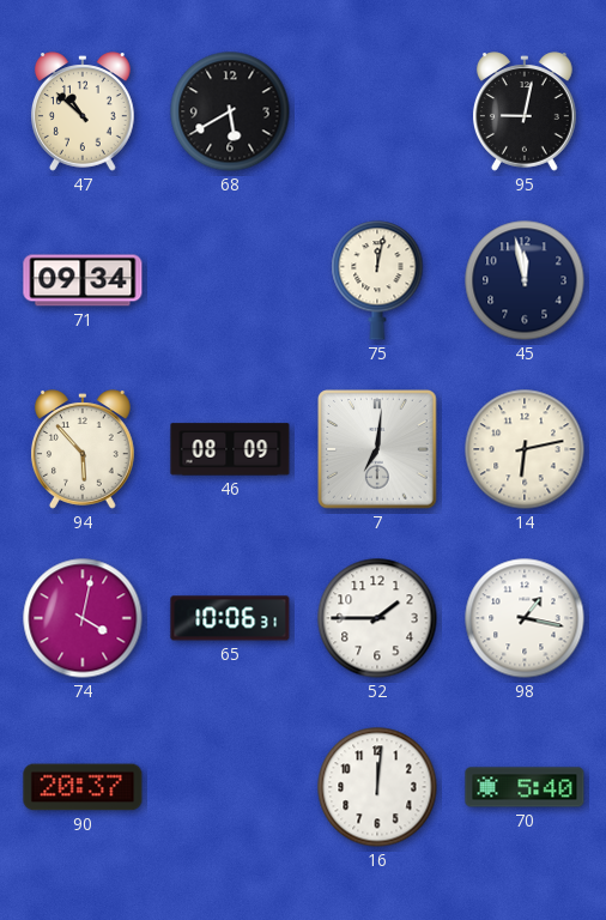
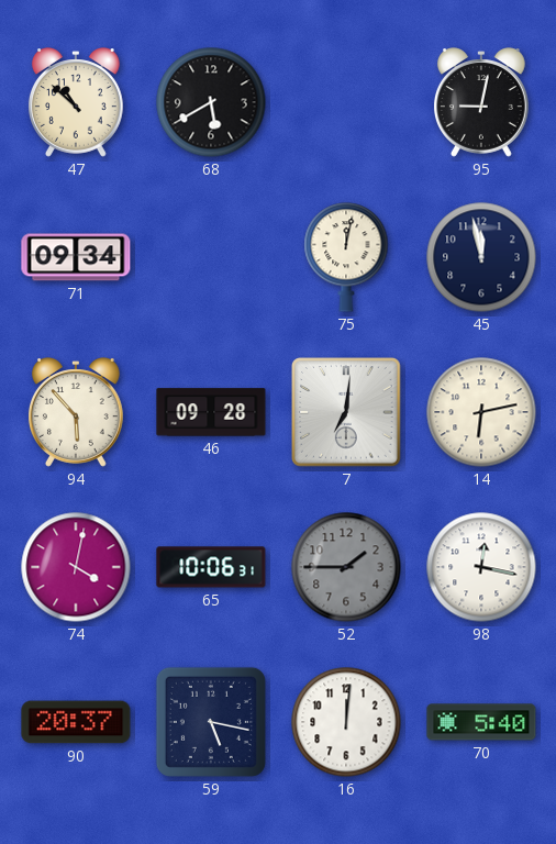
46: 08:09 -> 09:28 (211, 412)
52 dial: white -> grey (346, 567)
98: 1:17 -> 12:17 (481, 567)
59: none -> 5:17 (211, 722)
